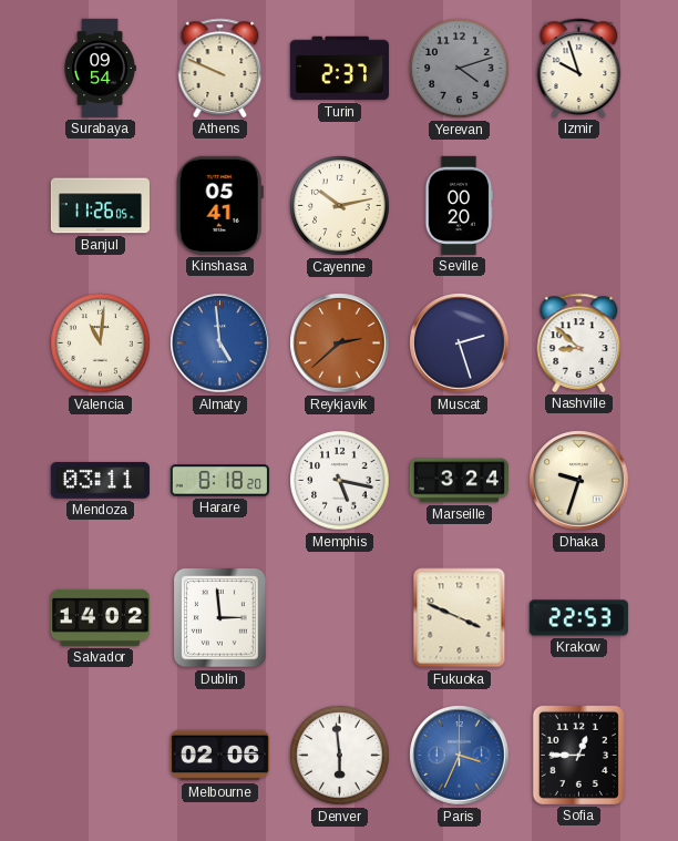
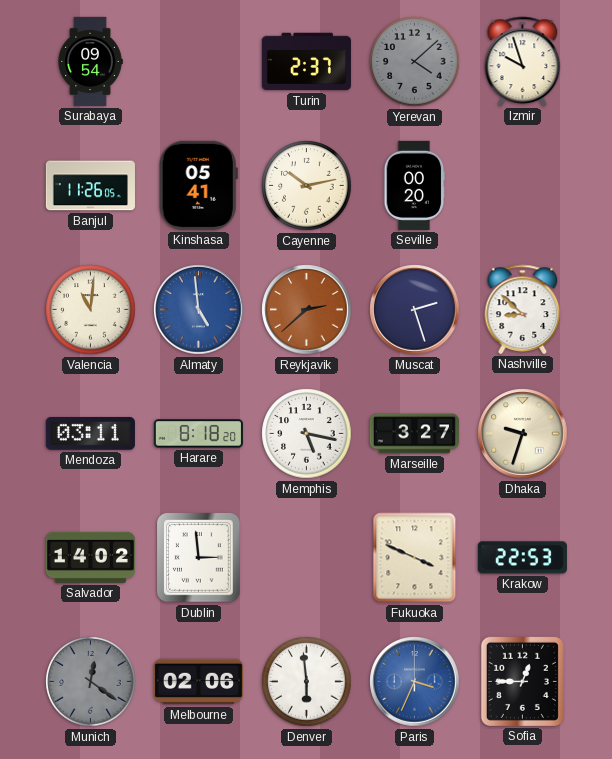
Athens: 9:49 -> none (220, 68)
Yerevan: 4:12 -> 4:08 (415, 62)
Marseille: 3:24 -> 3:27 (414, 434)
Munich: none -> 12:21 (91, 682)
